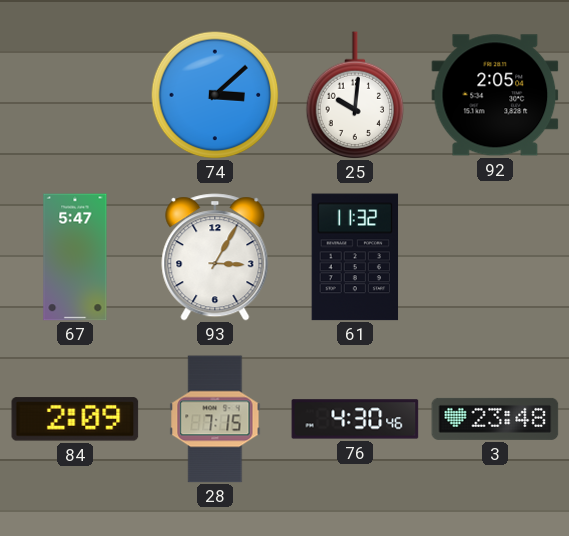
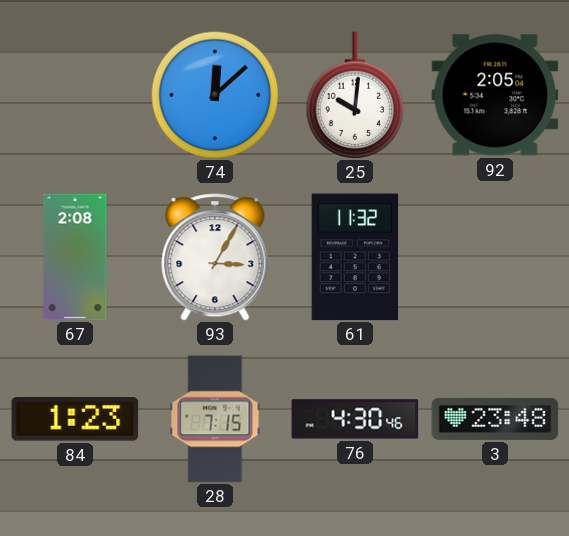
74: 3:08 -> 12:08 (215, 95)
67: 5:47 -> 2:08 (75, 257)
84: 2:09 -> 1:23 (75, 419)
